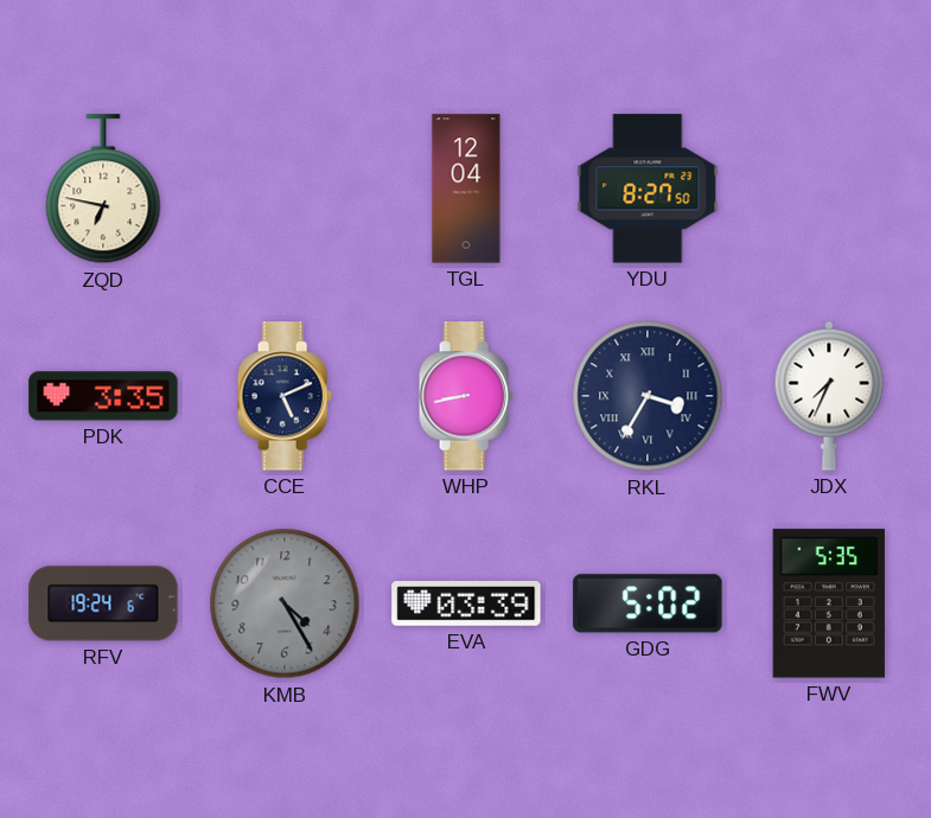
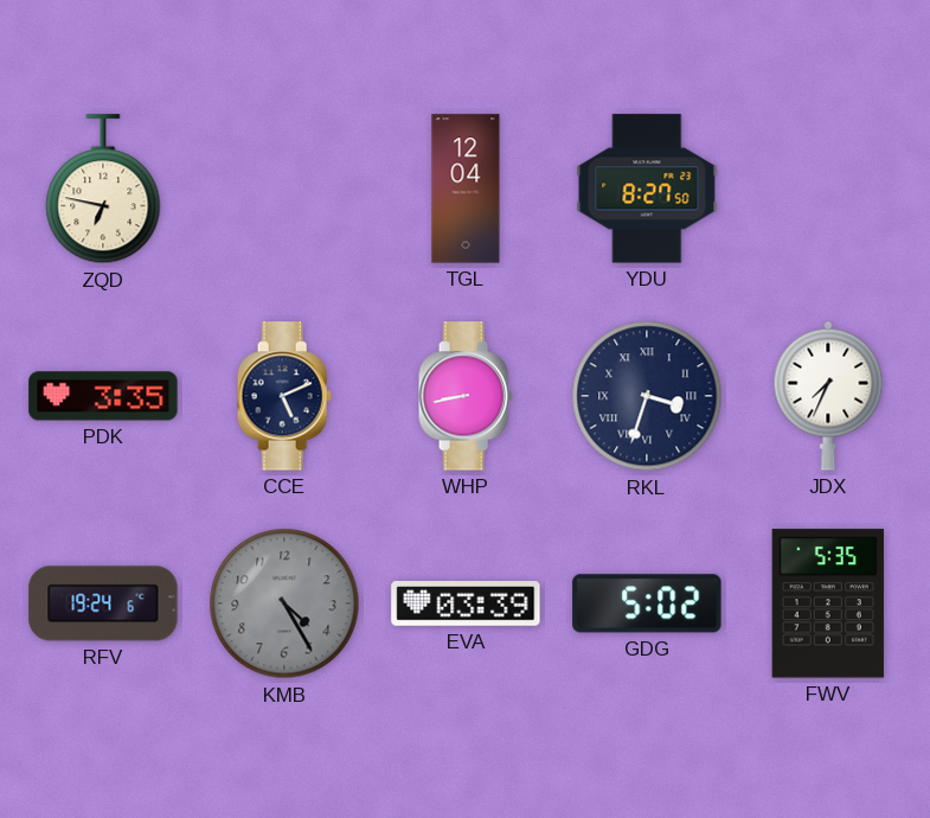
RKL: 3:35 -> 3:33 (647, 396)
